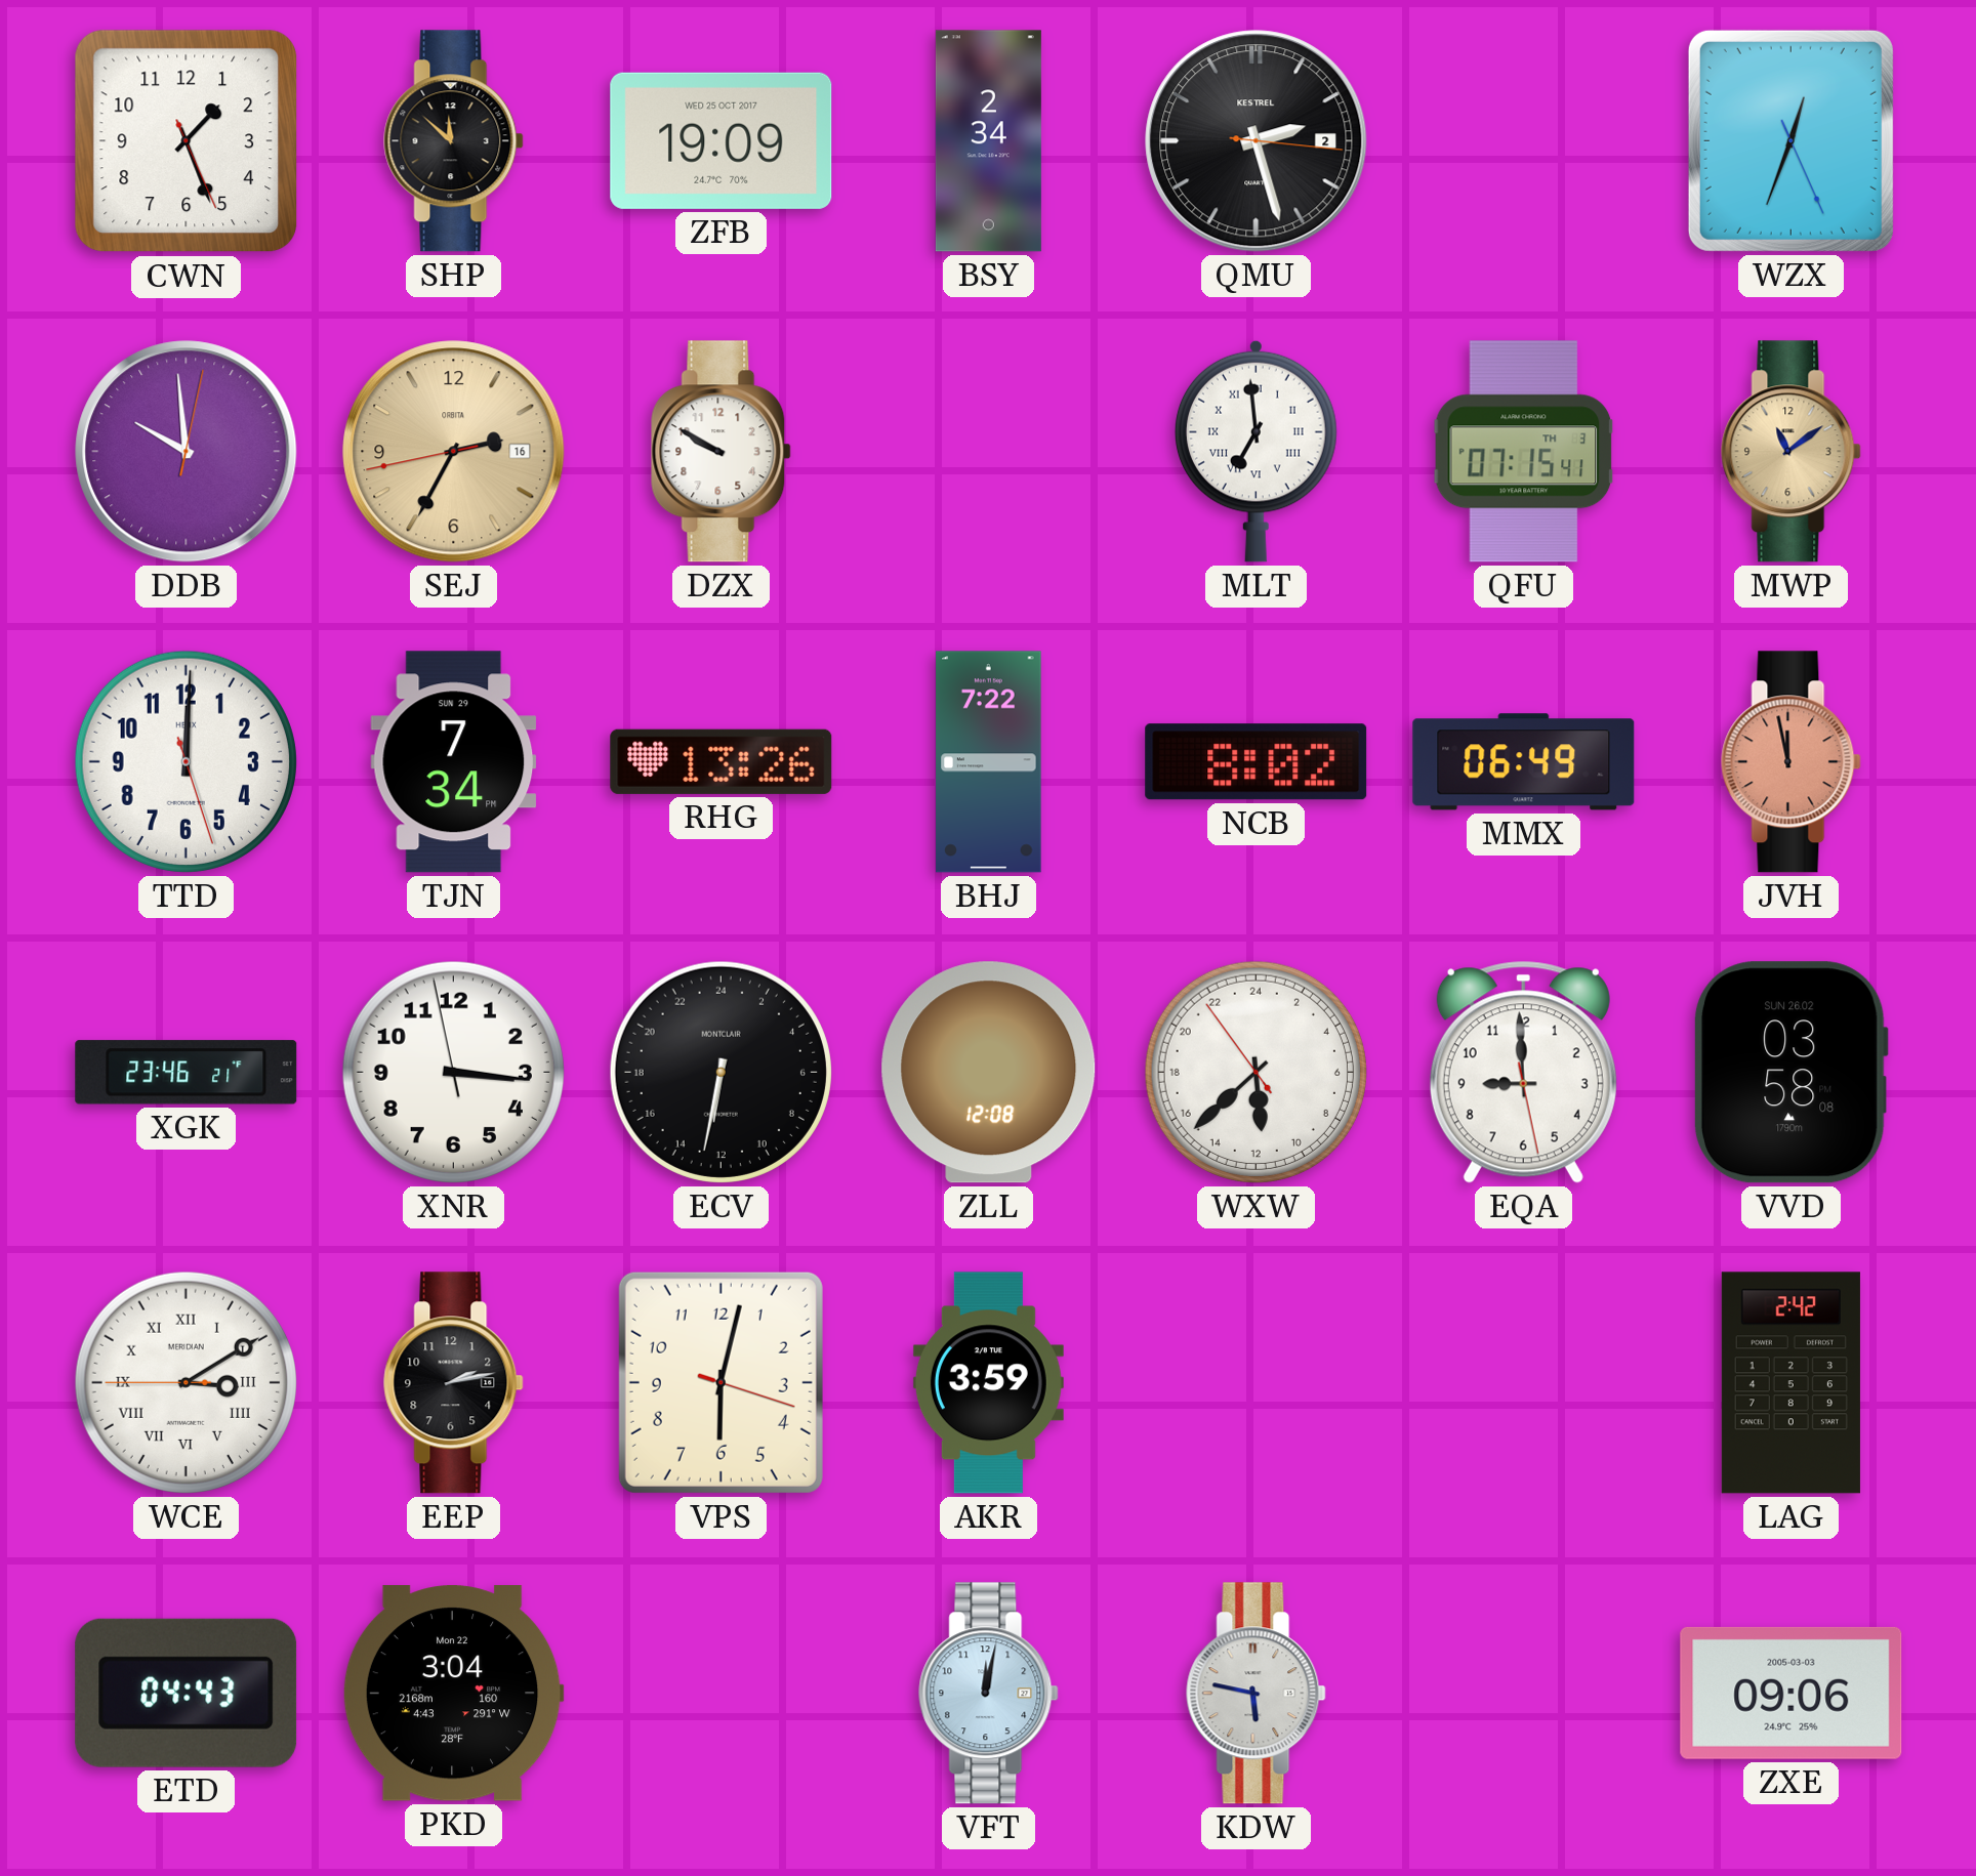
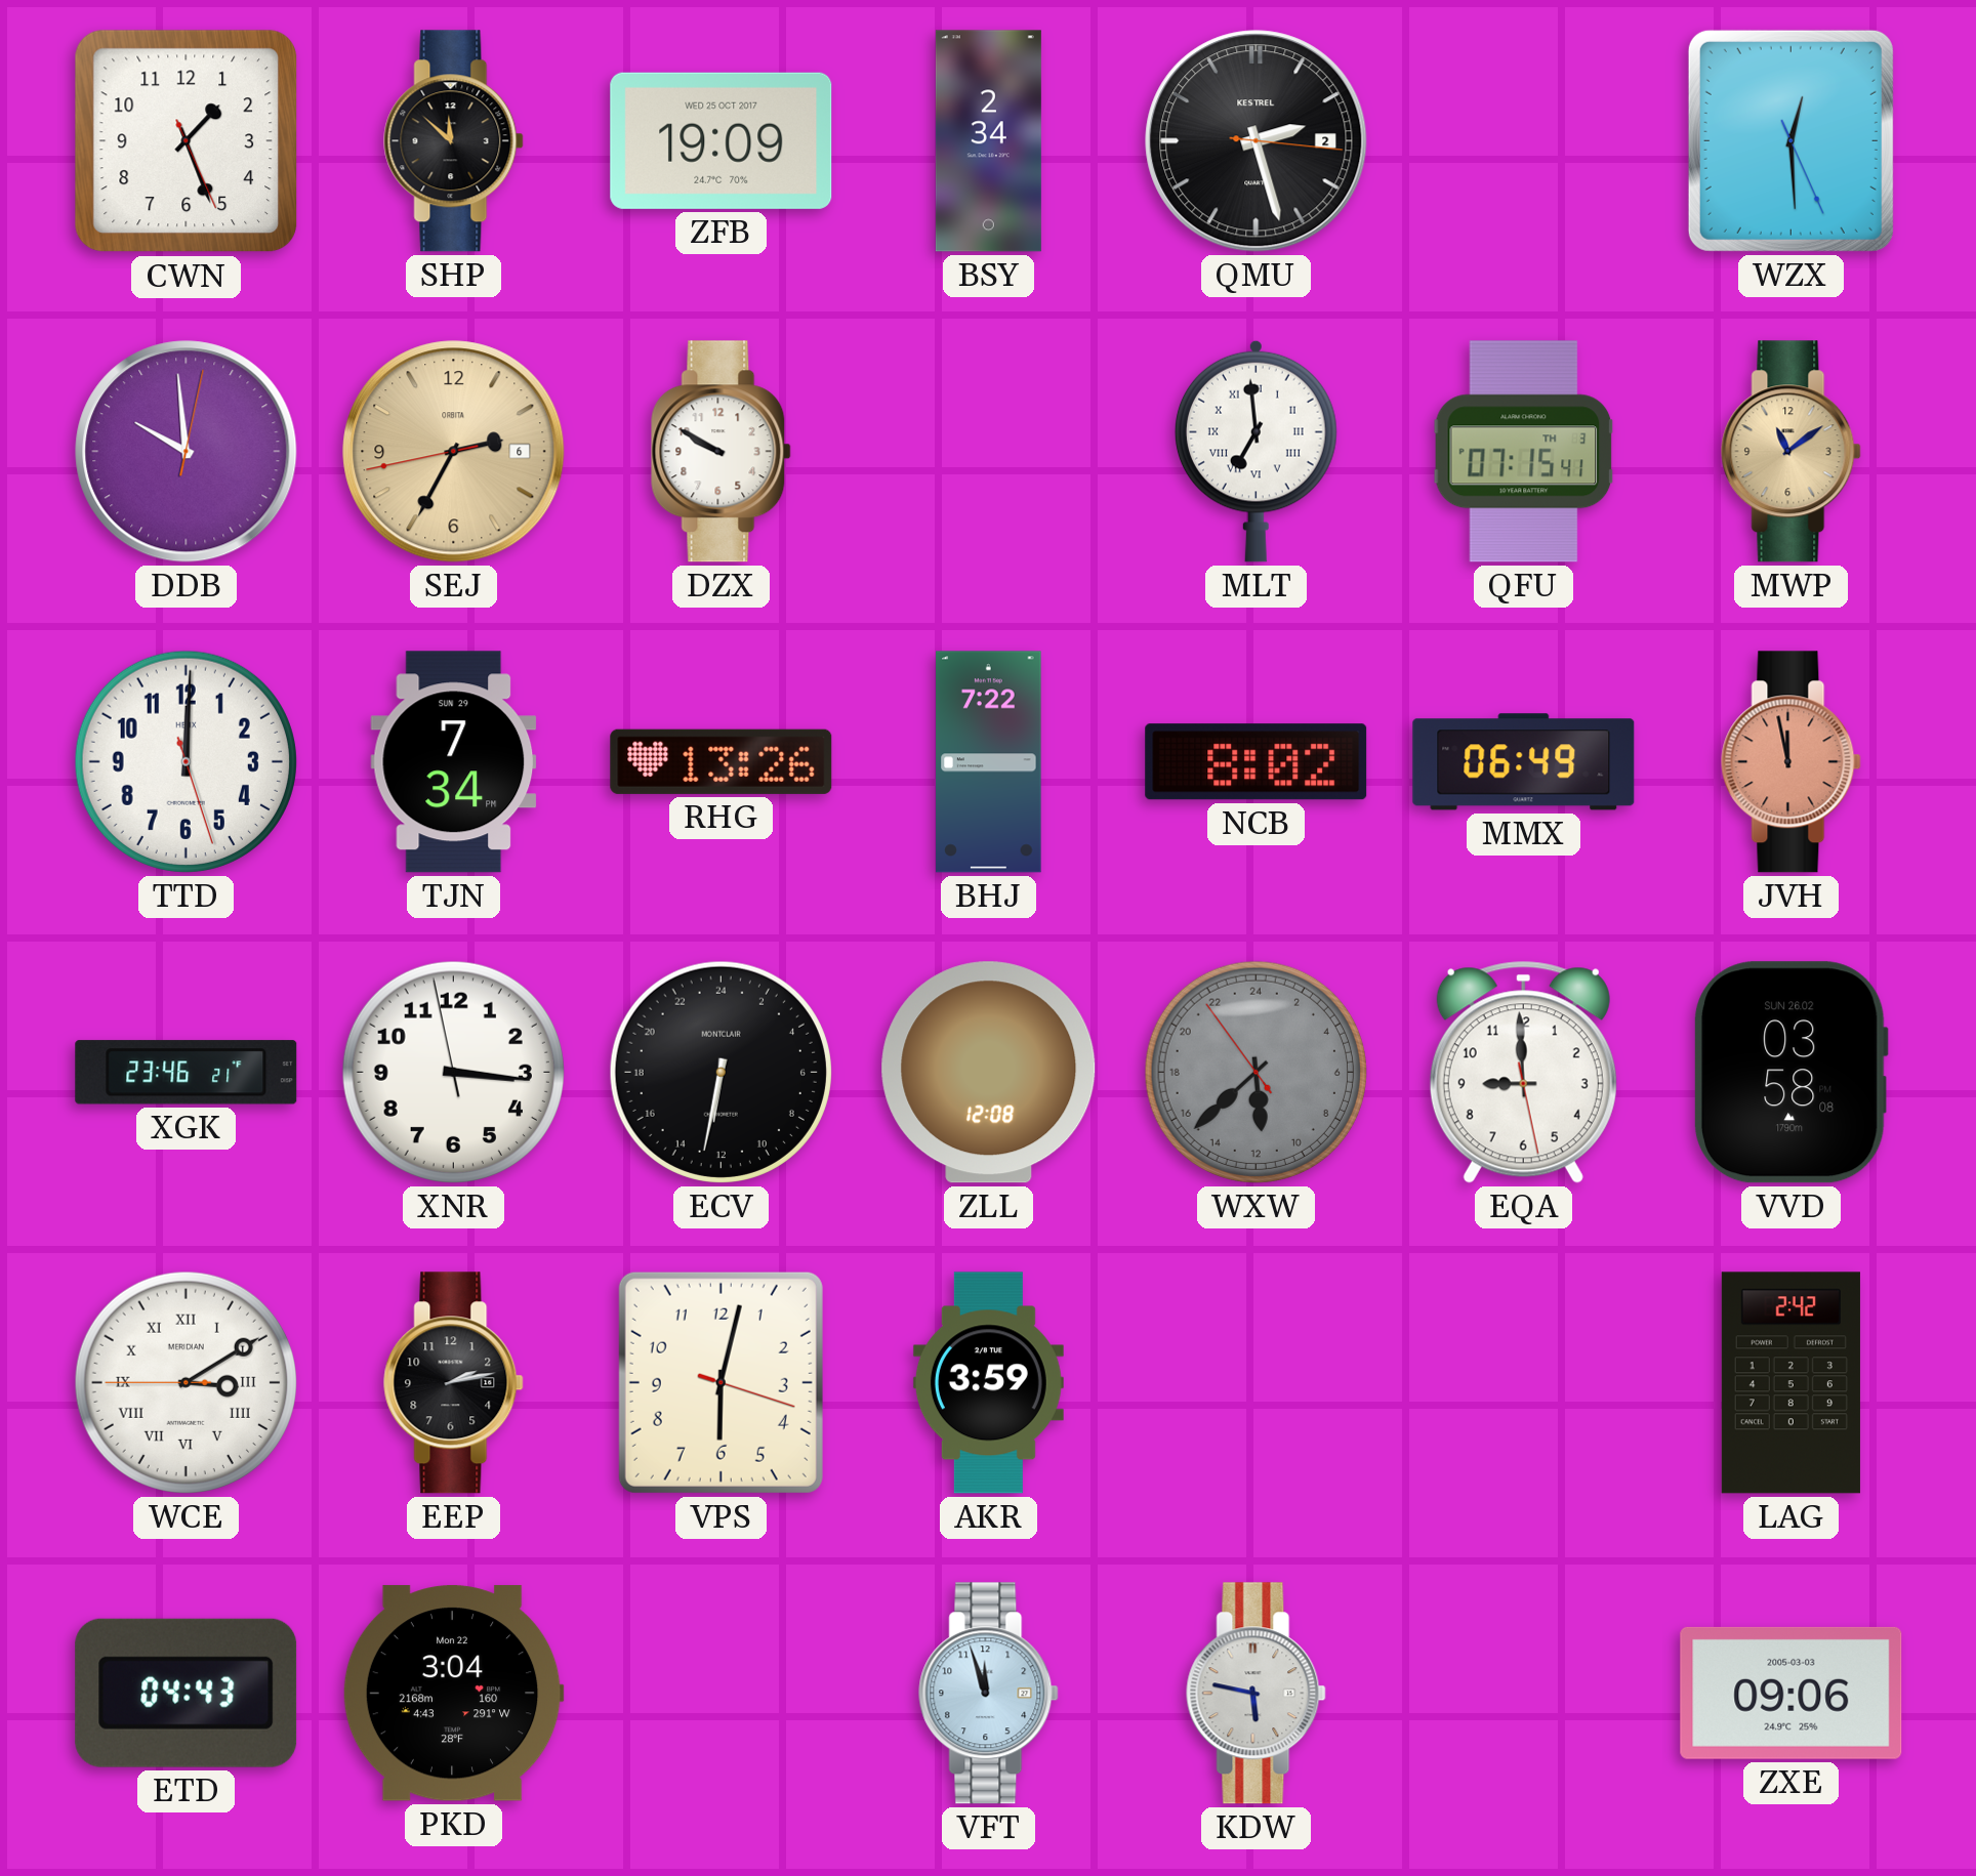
WZX: 12:33 -> 12:29 (1790, 140)
SEJ date: 16 -> 6 (454, 452)
WXW dial: white -> grey (1255, 1072)
VFT: 12:02 -> 11:57 (989, 1694)
